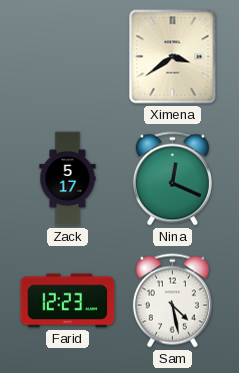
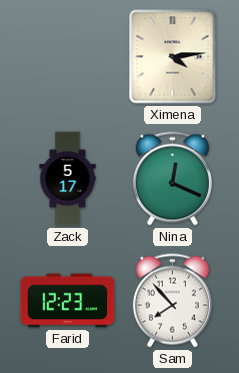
Ximena: 3:39 -> 4:14 (173, 57)
Sam: 4:28 -> 7:53 (172, 301)
